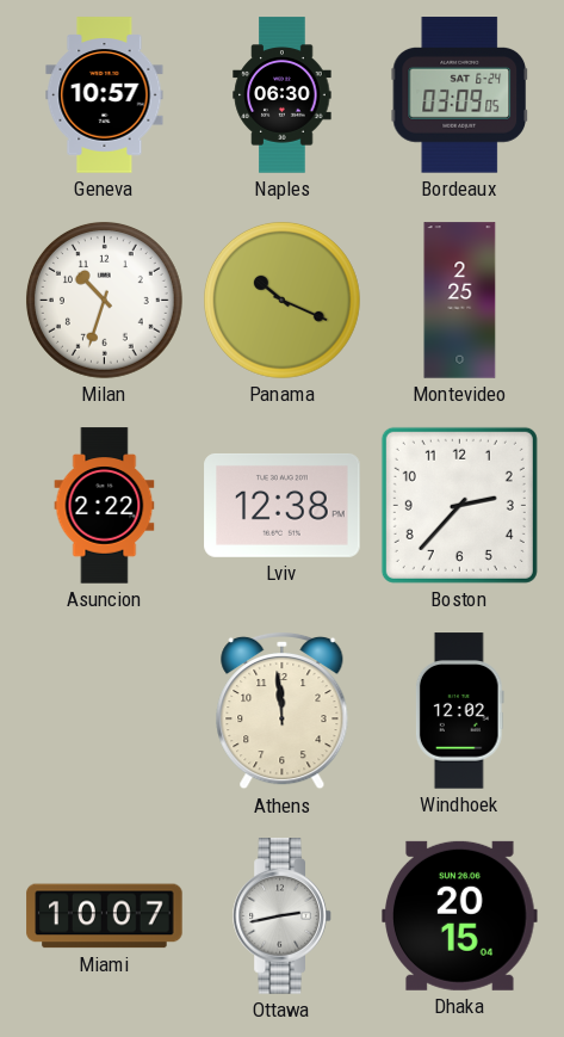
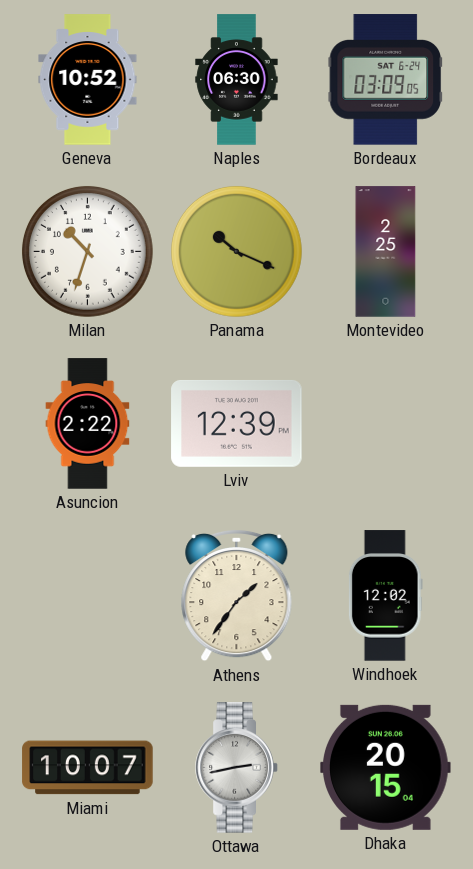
Geneva: 10:57 -> 10:52 (88, 80)
Lviv: 12:38 -> 12:39 (237, 423)
Boston: 2:37 -> none (459, 505)
Athens: 11:59 -> 1:36 (237, 596)
